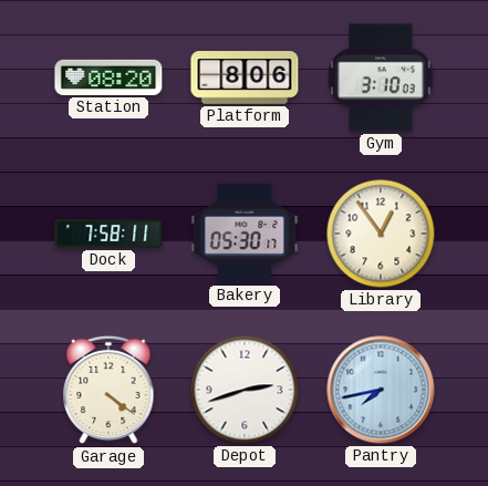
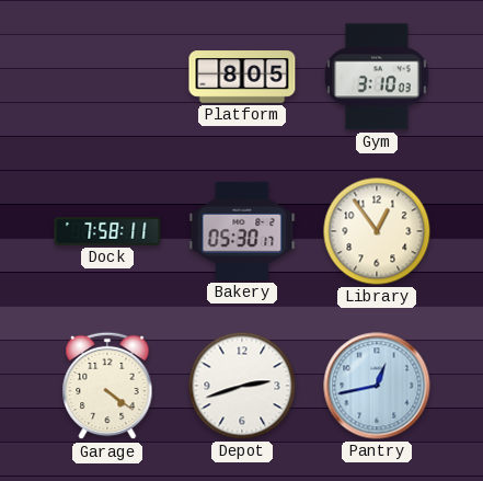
Station: 08:20 -> none (108, 77)
Platform: 8:06 -> 8:05 (242, 77)
Pantry: 7:43 -> 12:43 (377, 386)
